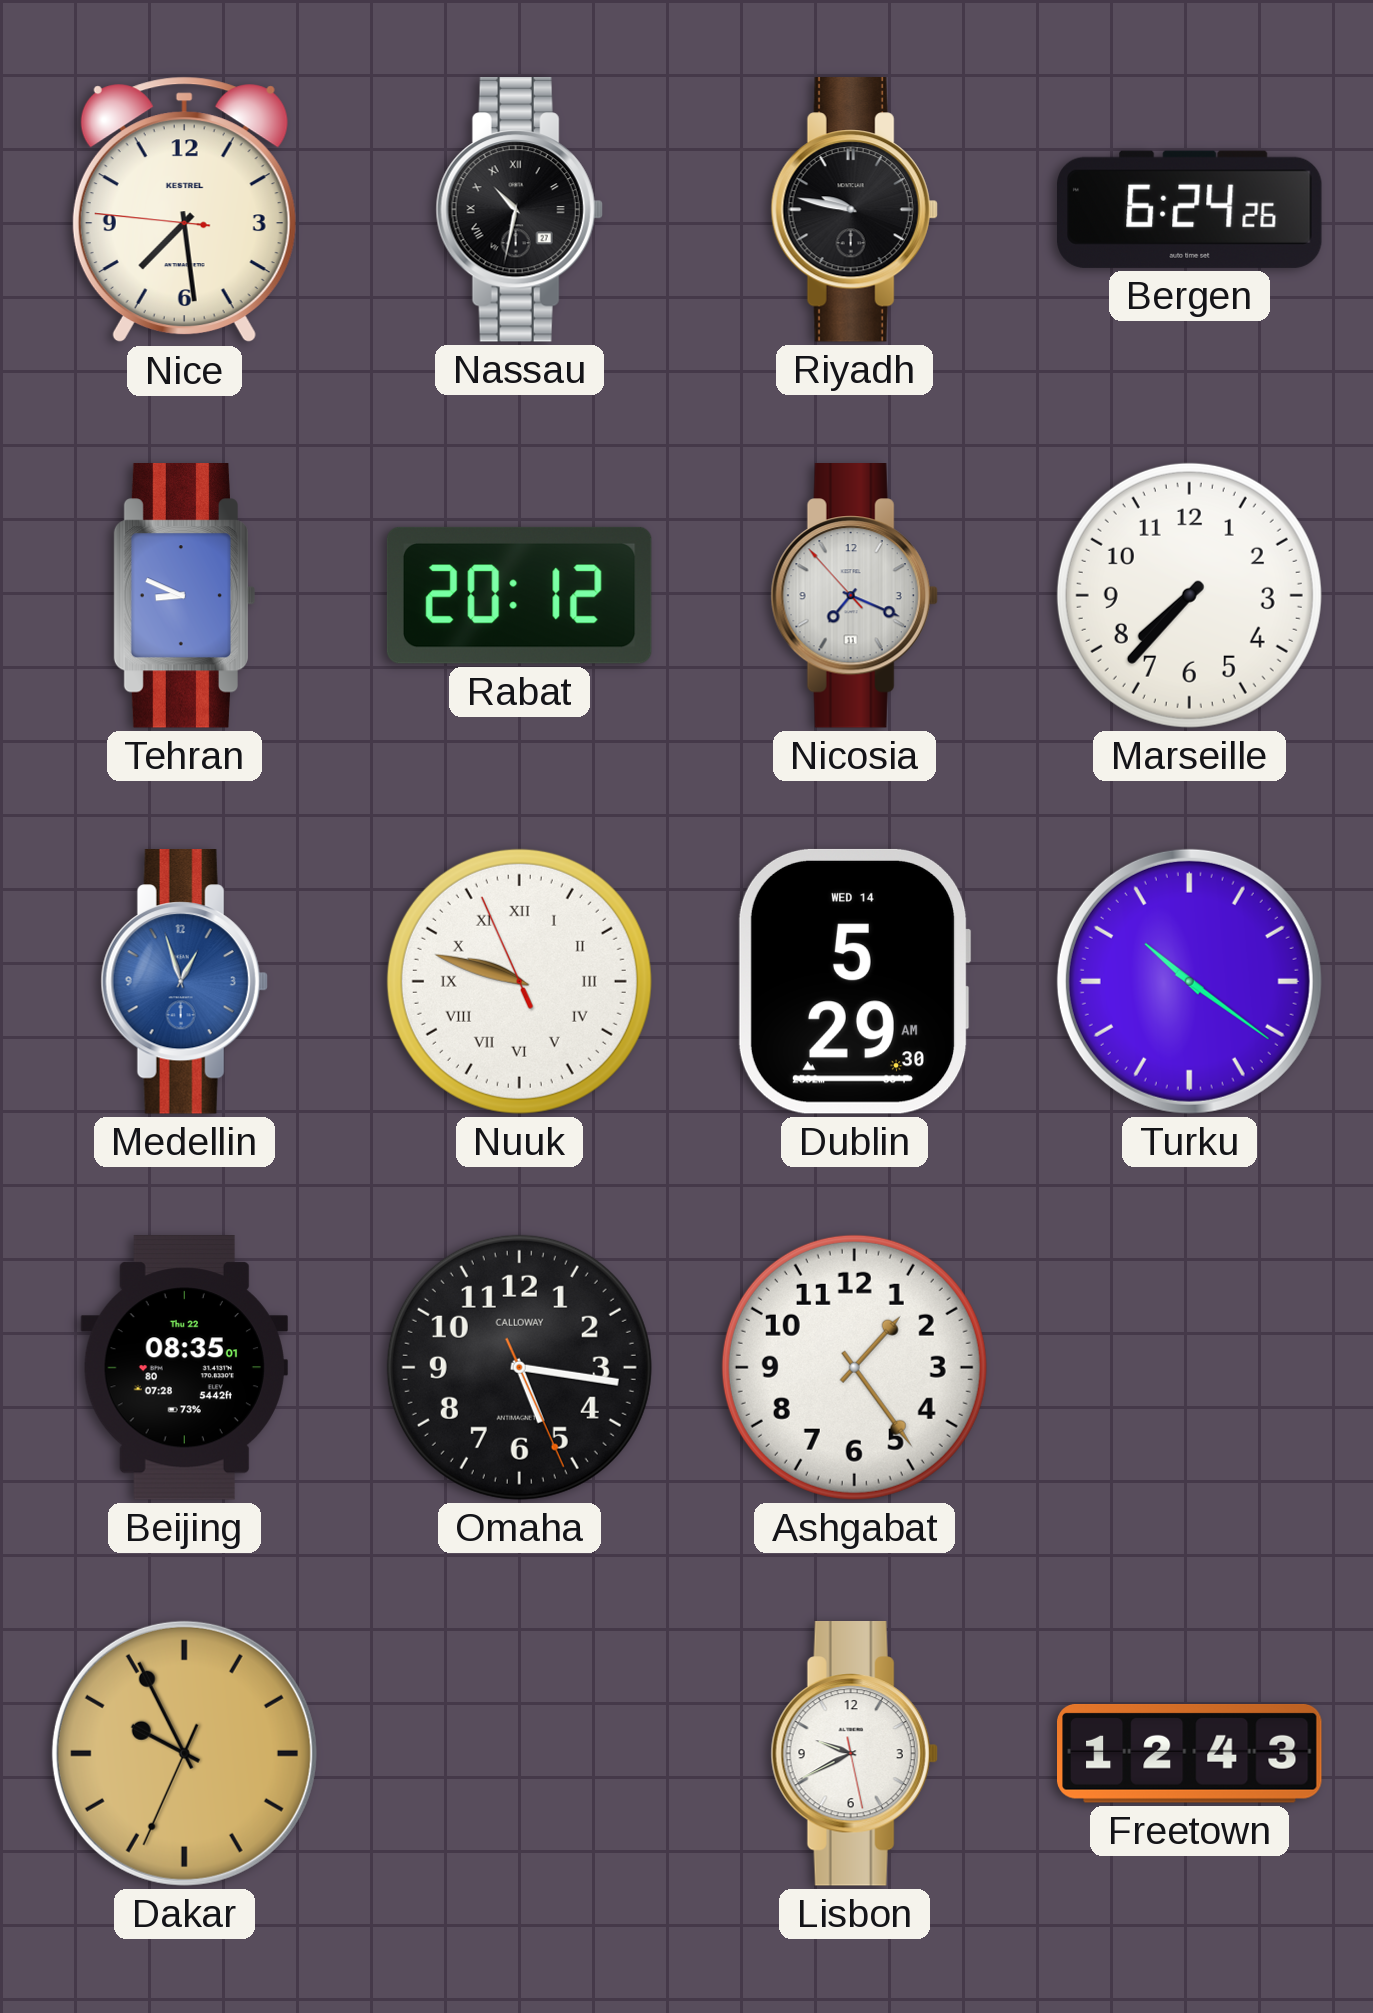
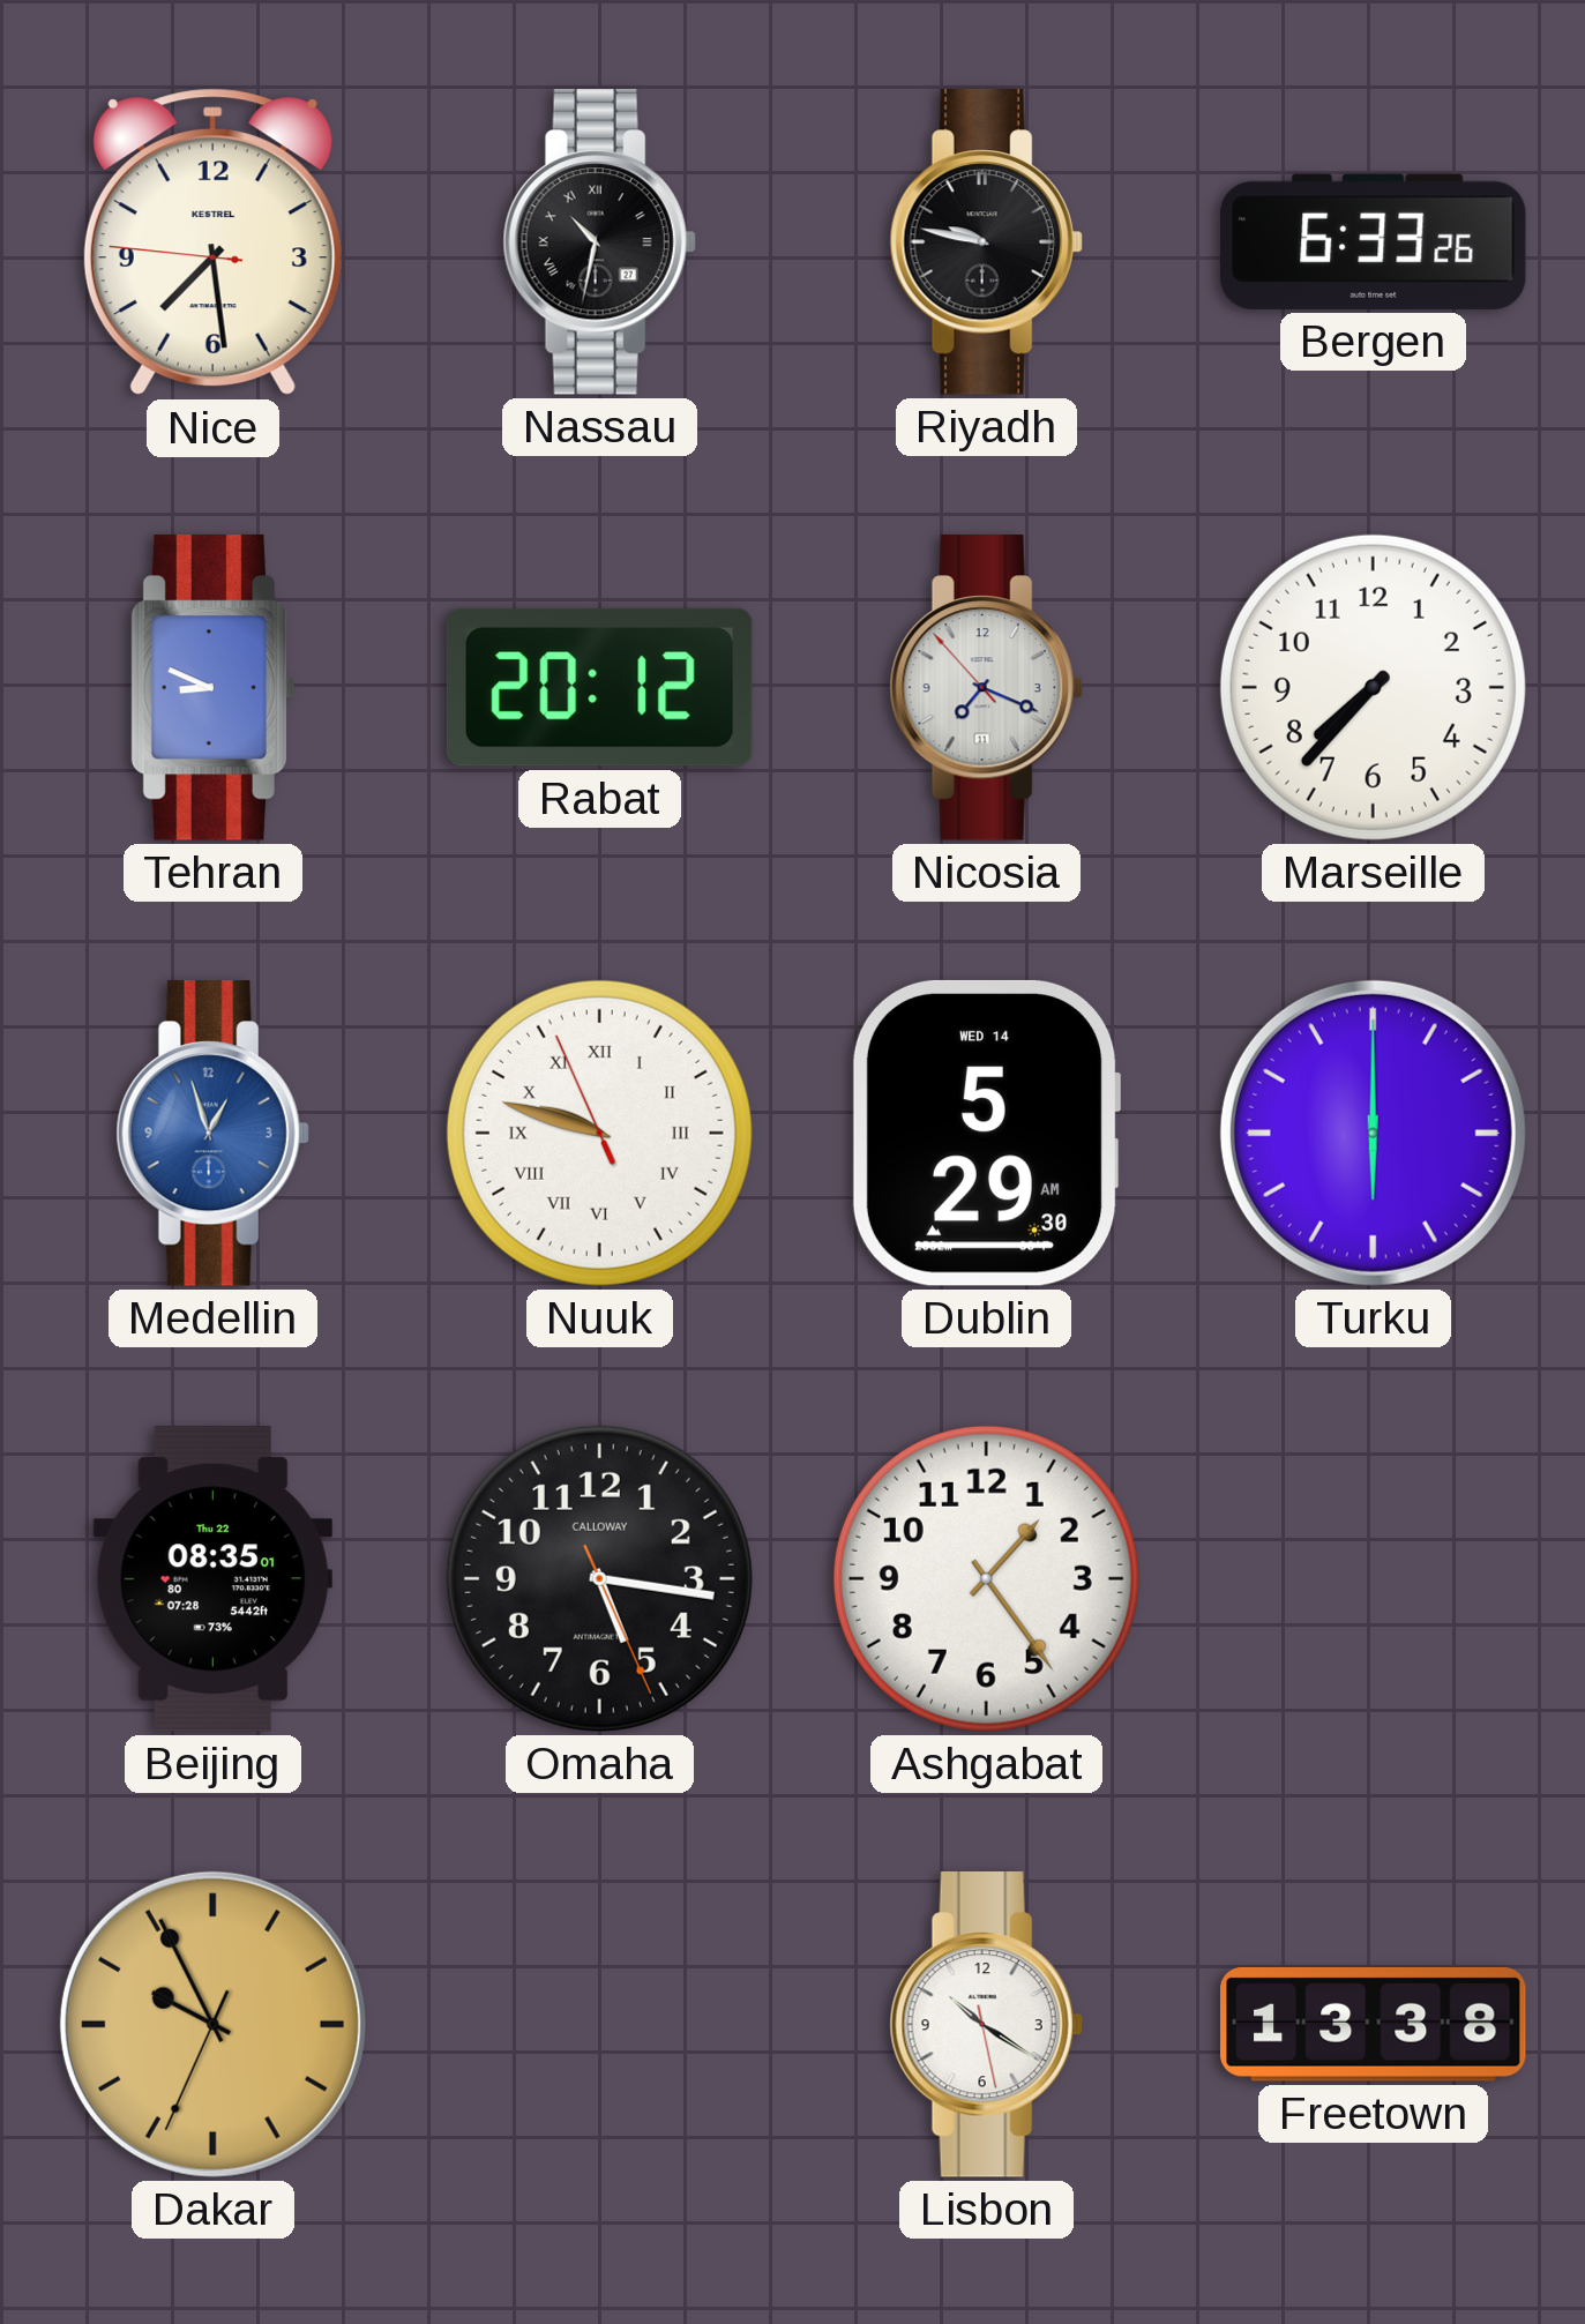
Bergen: 6:24 -> 6:33 (1374, 241)
Turku: 10:21 -> 6:00 (1373, 1133)
Lisbon: 9:40 -> 10:20 (986, 2025)
Freetown: 12:43 -> 13:38 (1374, 2025)
